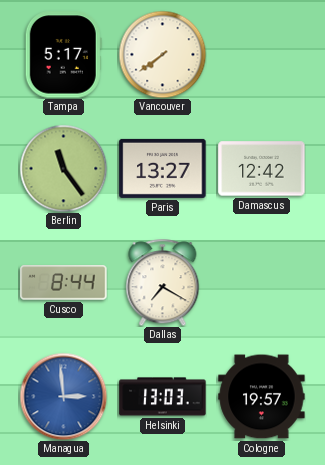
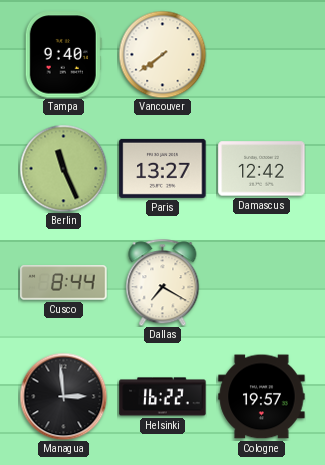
Tampa: 5:17 -> 9:40 (63, 55)
Berlin: 11:24 -> 11:26 (63, 168)
Managua dial: blue -> black (63, 396)
Helsinki: 13:03 -> 16:22 (163, 397)
